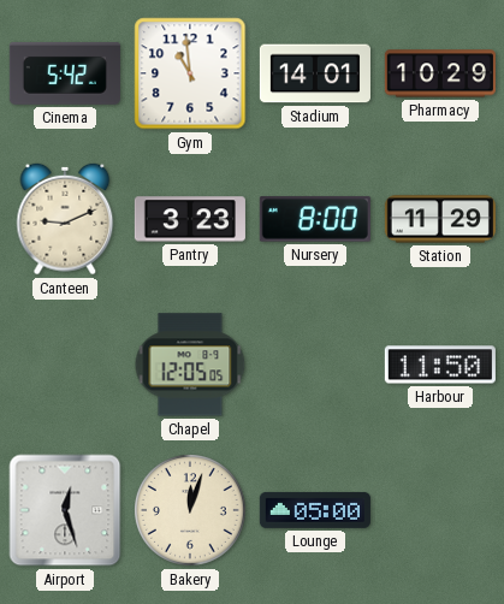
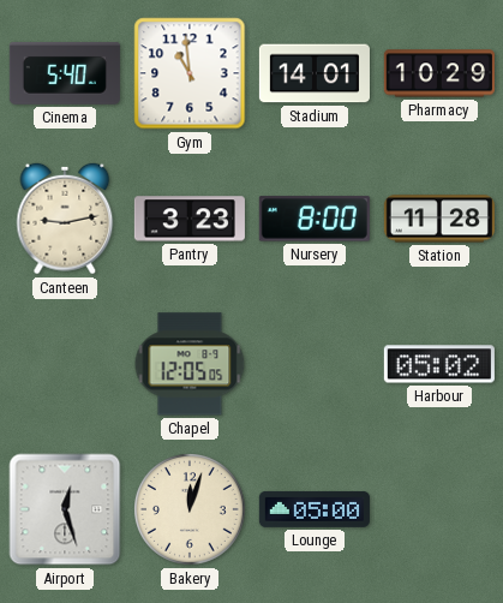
Cinema: 5:42 -> 5:40 (65, 73)
Canteen: 9:11 -> 9:13 (65, 219)
Station: 11:29 -> 11:28 (439, 219)
Harbour: 11:50 -> 05:02 (439, 364)
